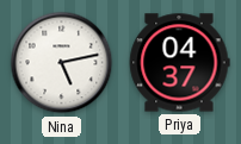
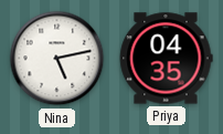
Priya: 04:37 -> 04:35 (166, 59)
